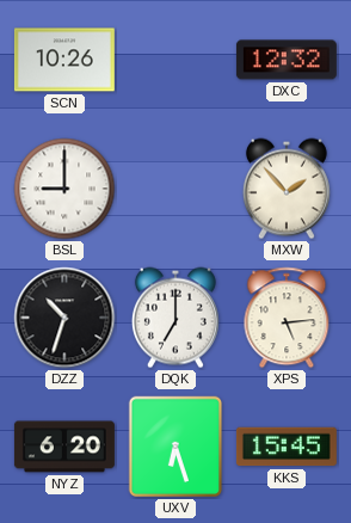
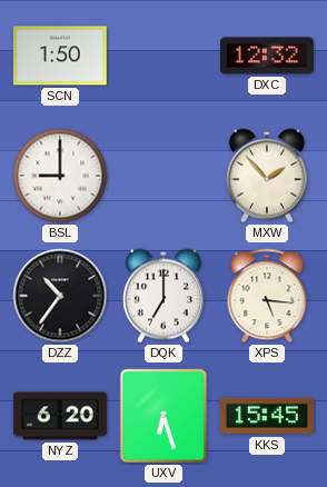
SCN: 10:26 -> 1:50 (60, 56)
DZZ: 10:33 -> 10:36 (60, 296)
XPS: 5:14 -> 5:16 (267, 296)
